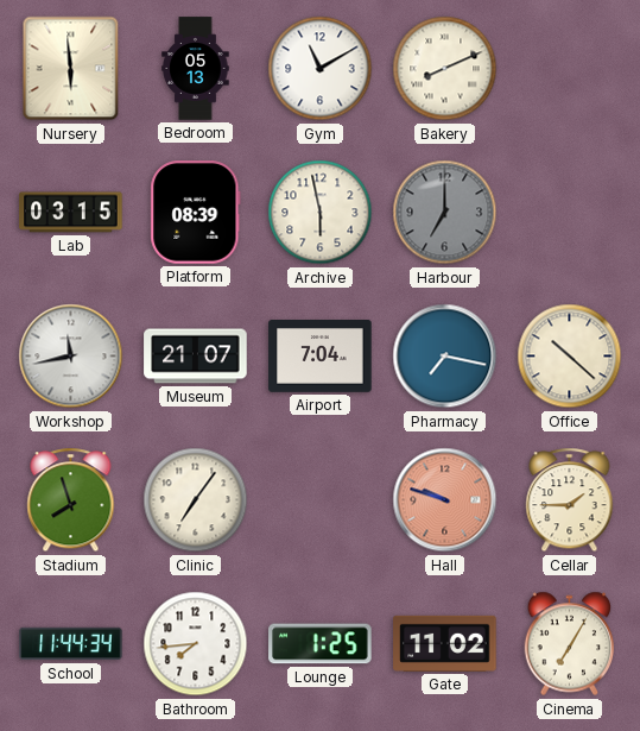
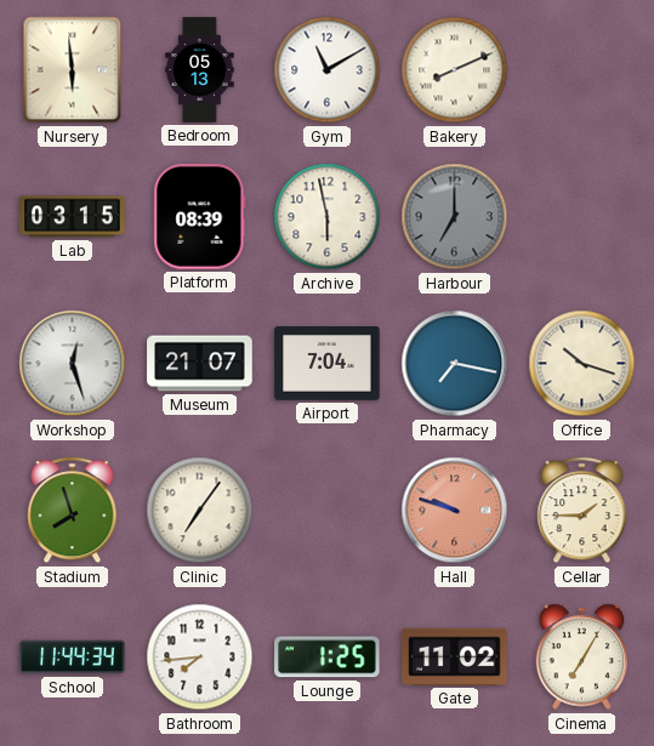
Workshop: 11:43 -> 12:27 (73, 364)
Office: 10:22 -> 10:18 (582, 364)
